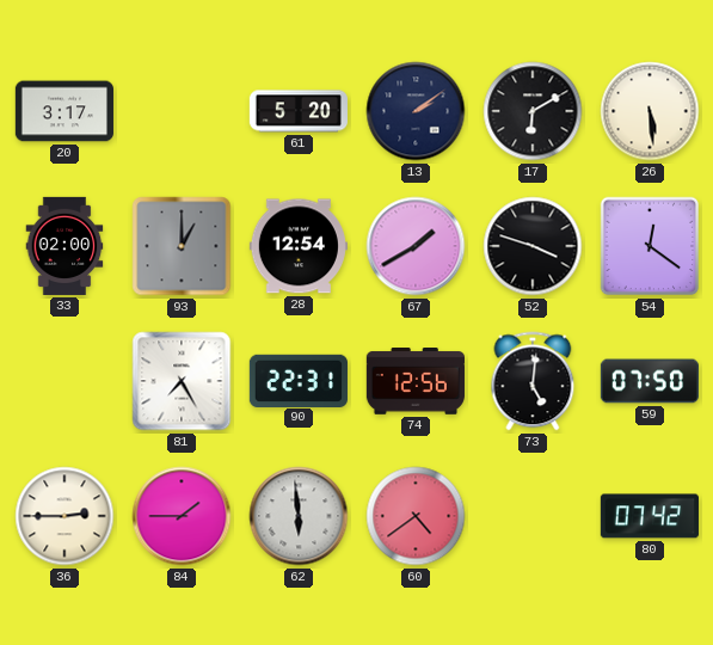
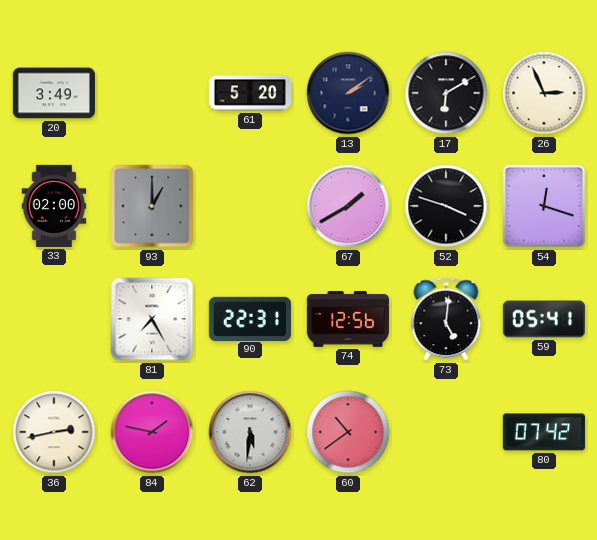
20: 3:17 -> 3:49 (54, 93)
26: 5:29 -> 2:56 (544, 93)
28: 12:54 -> none (299, 246)
54: 12:21 -> 12:18 (544, 206)
59: 07:50 -> 05:41 (544, 319)
36: 2:45 -> 2:43 (54, 432)
84: 1:45 -> 1:47 (152, 432)
62: 5:59 -> 5:31 (250, 432)
60: 4:39 -> 10:39 (348, 432)
